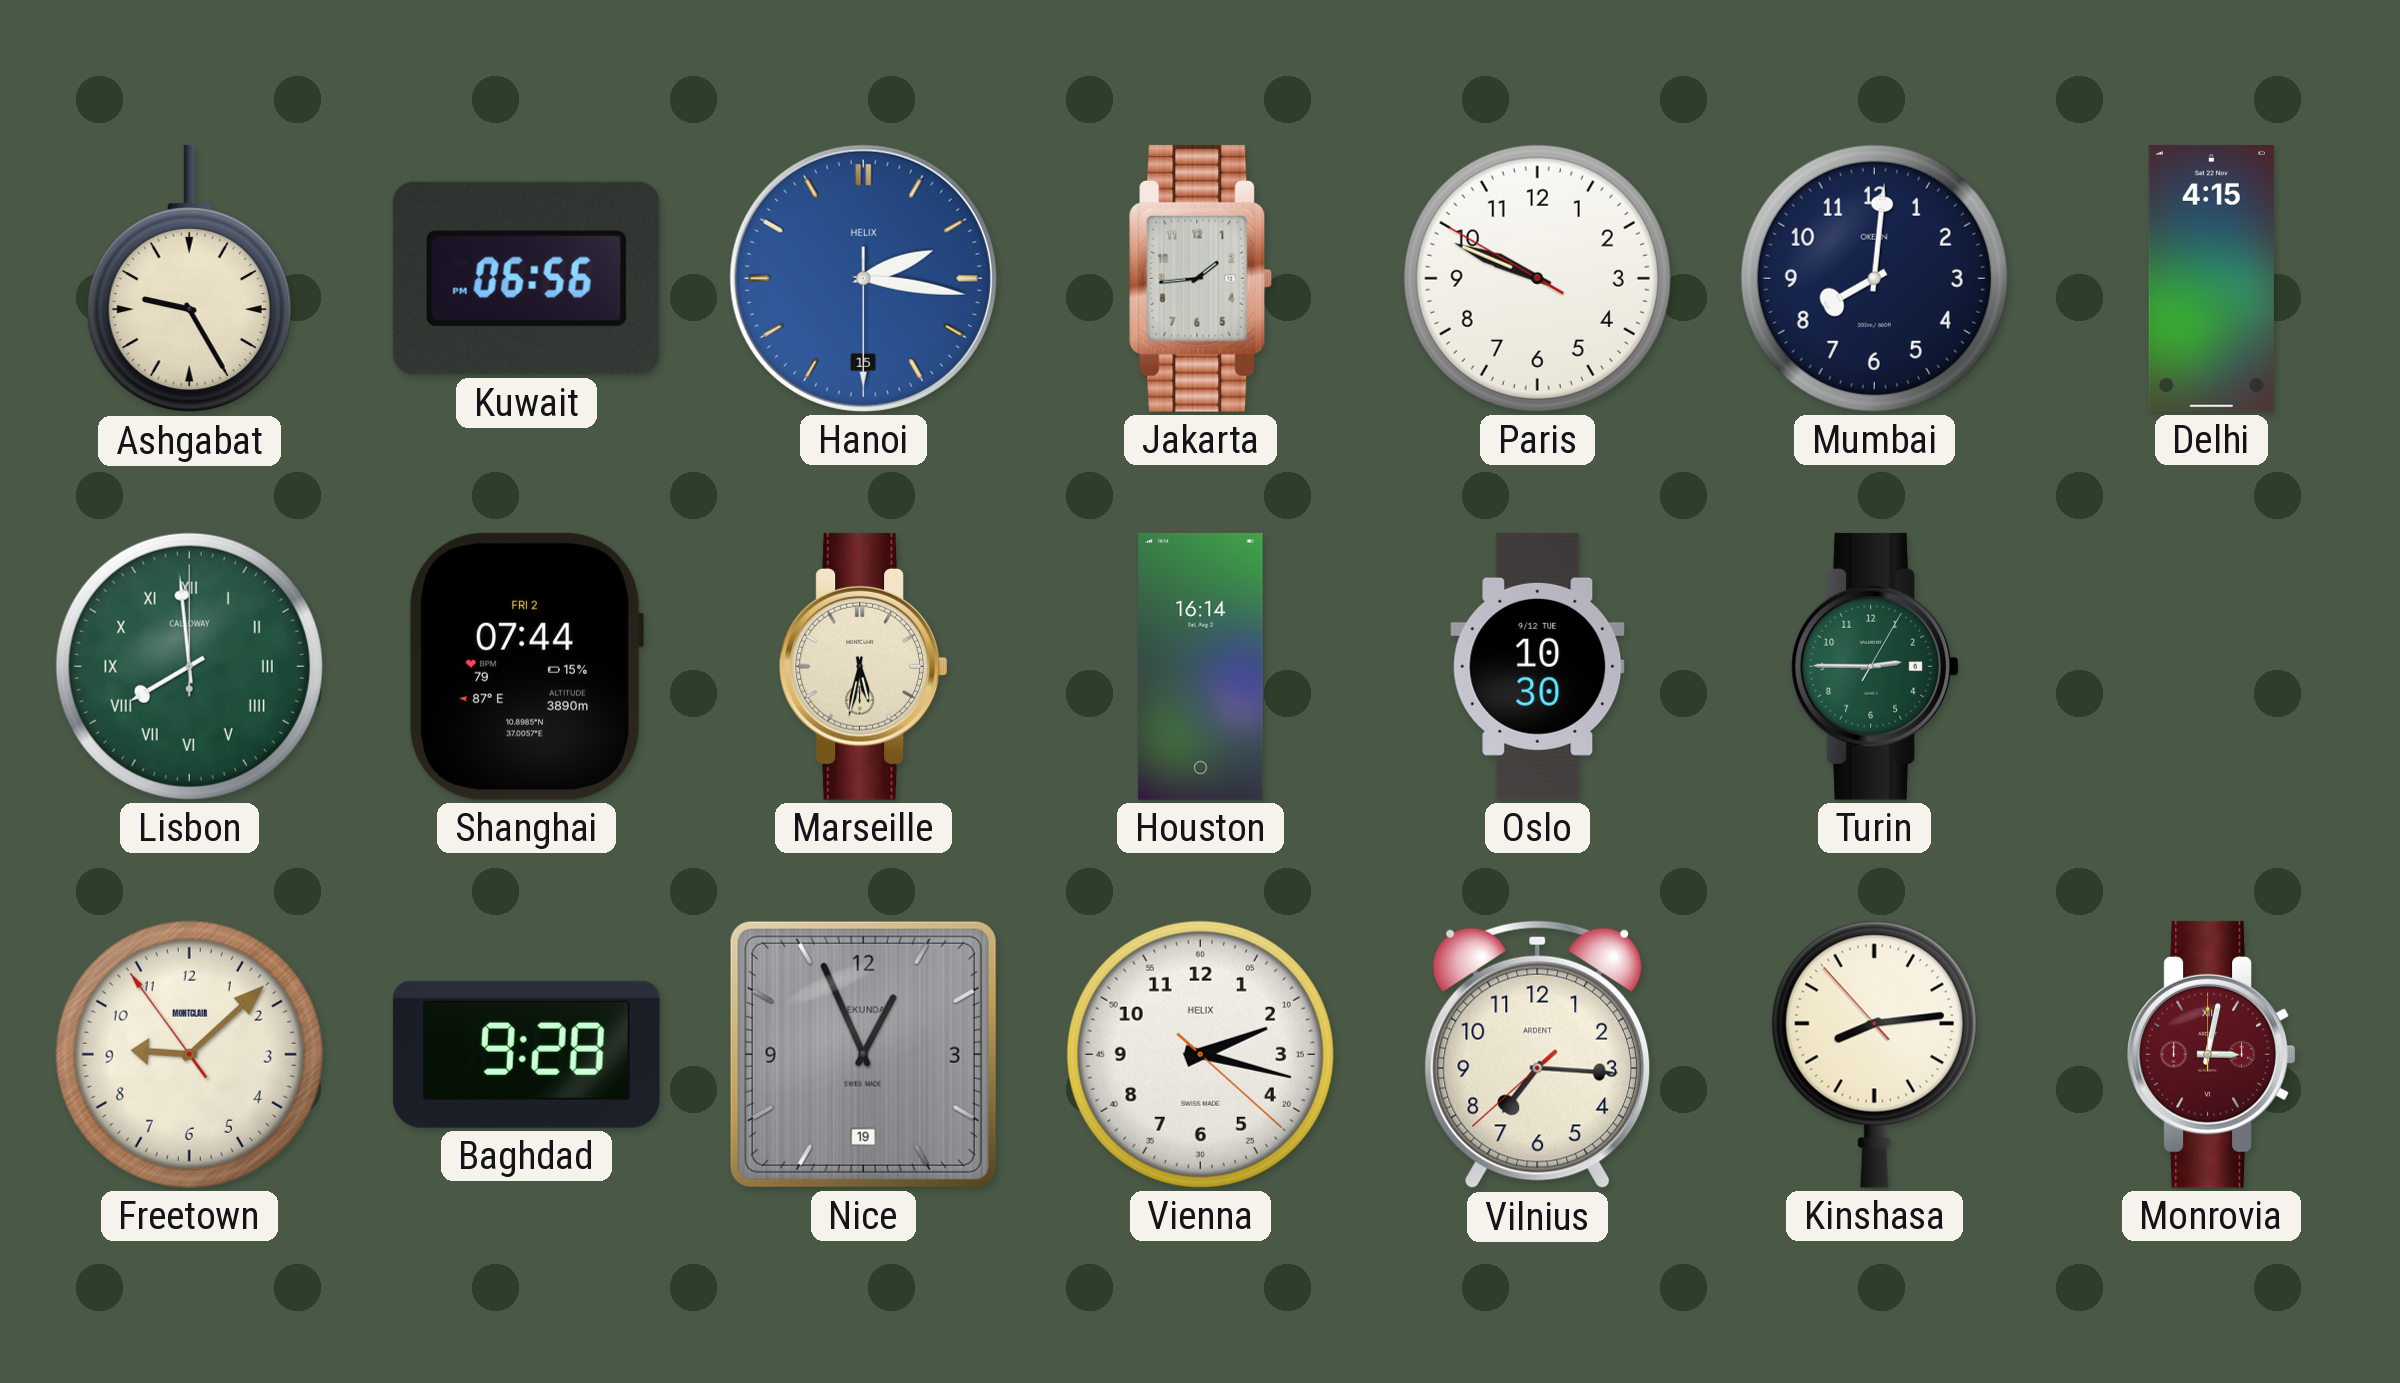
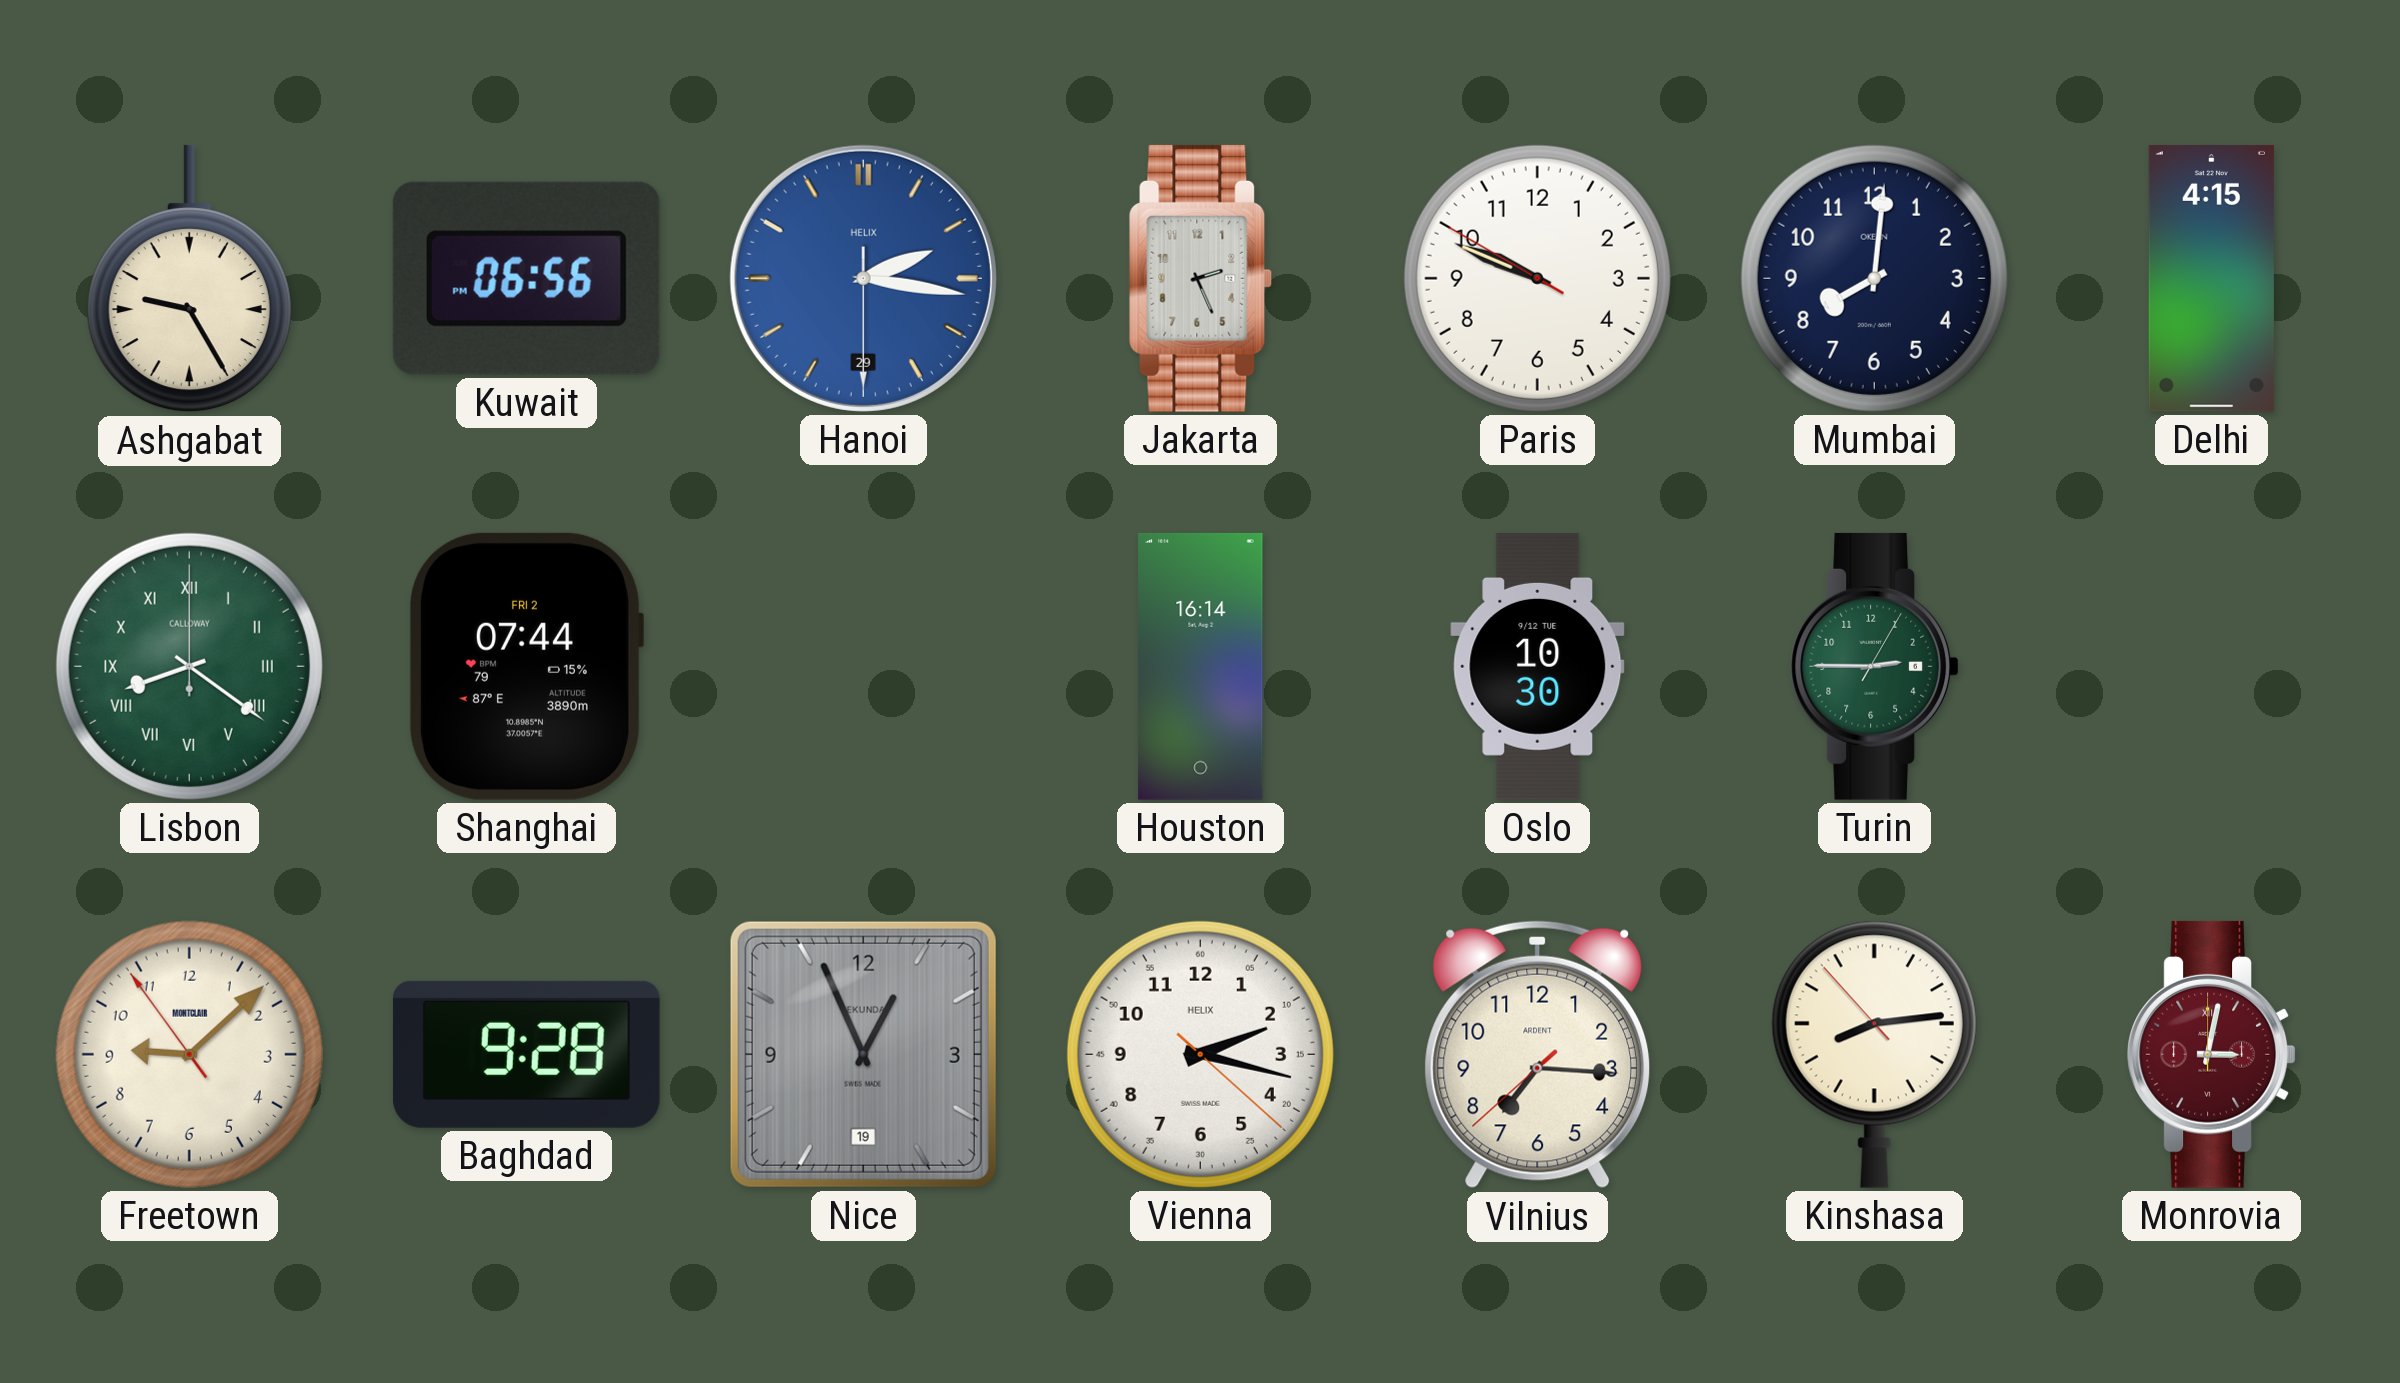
Hanoi date: 15 -> 29 (863, 278)
Jakarta: 1:44 -> 2:26 (1201, 278)
Lisbon: 7:59 -> 8:21 (189, 666)
Marseille: 5:32 -> none (864, 666)
